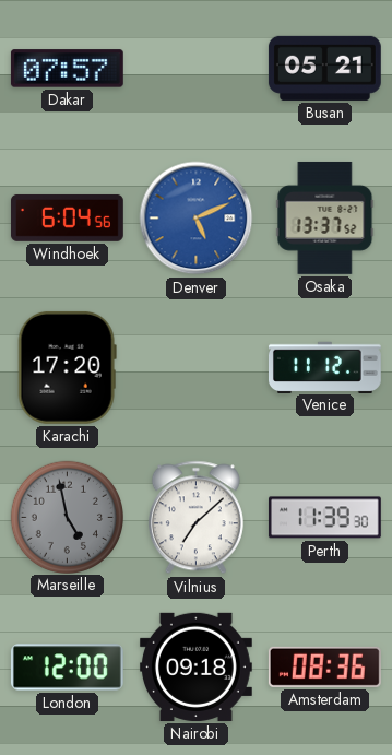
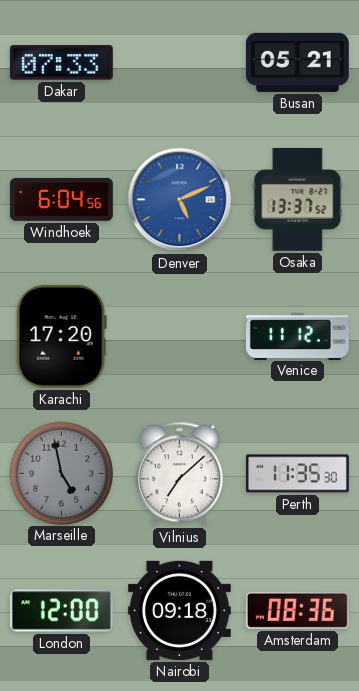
Dakar: 07:57 -> 07:33 (61, 63)
Perth: 11:39 -> 11:35 (297, 474)
